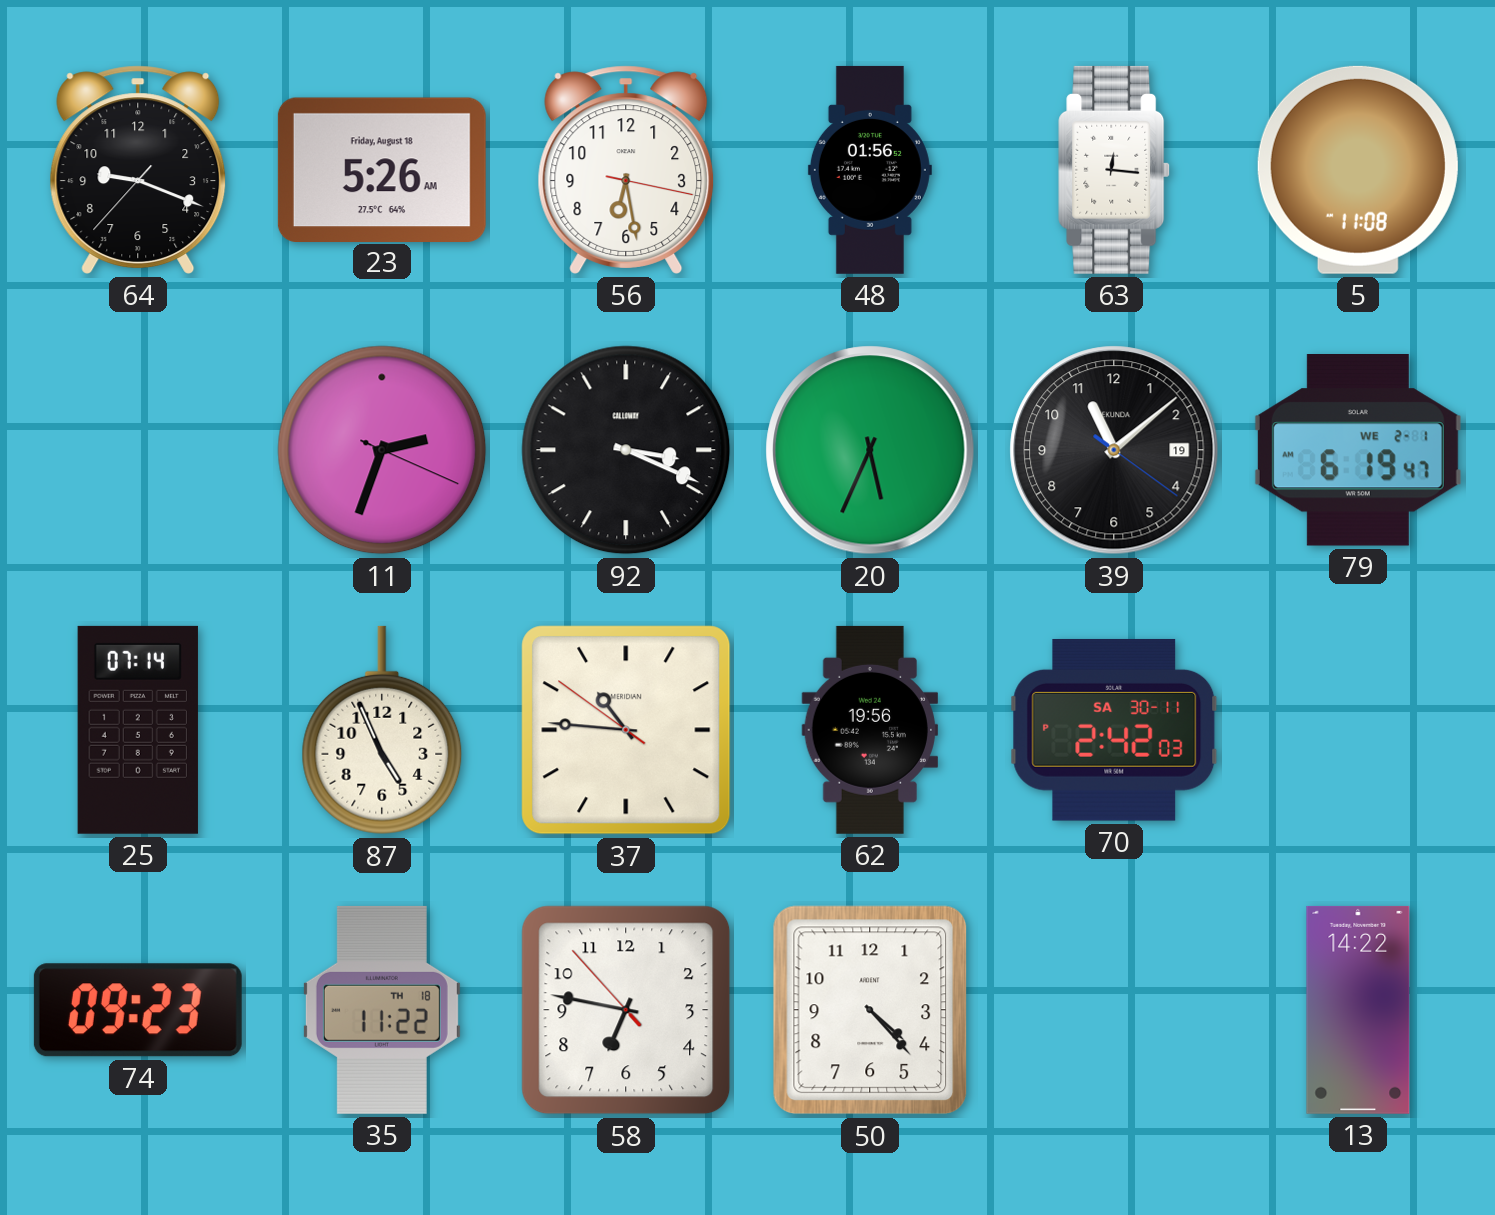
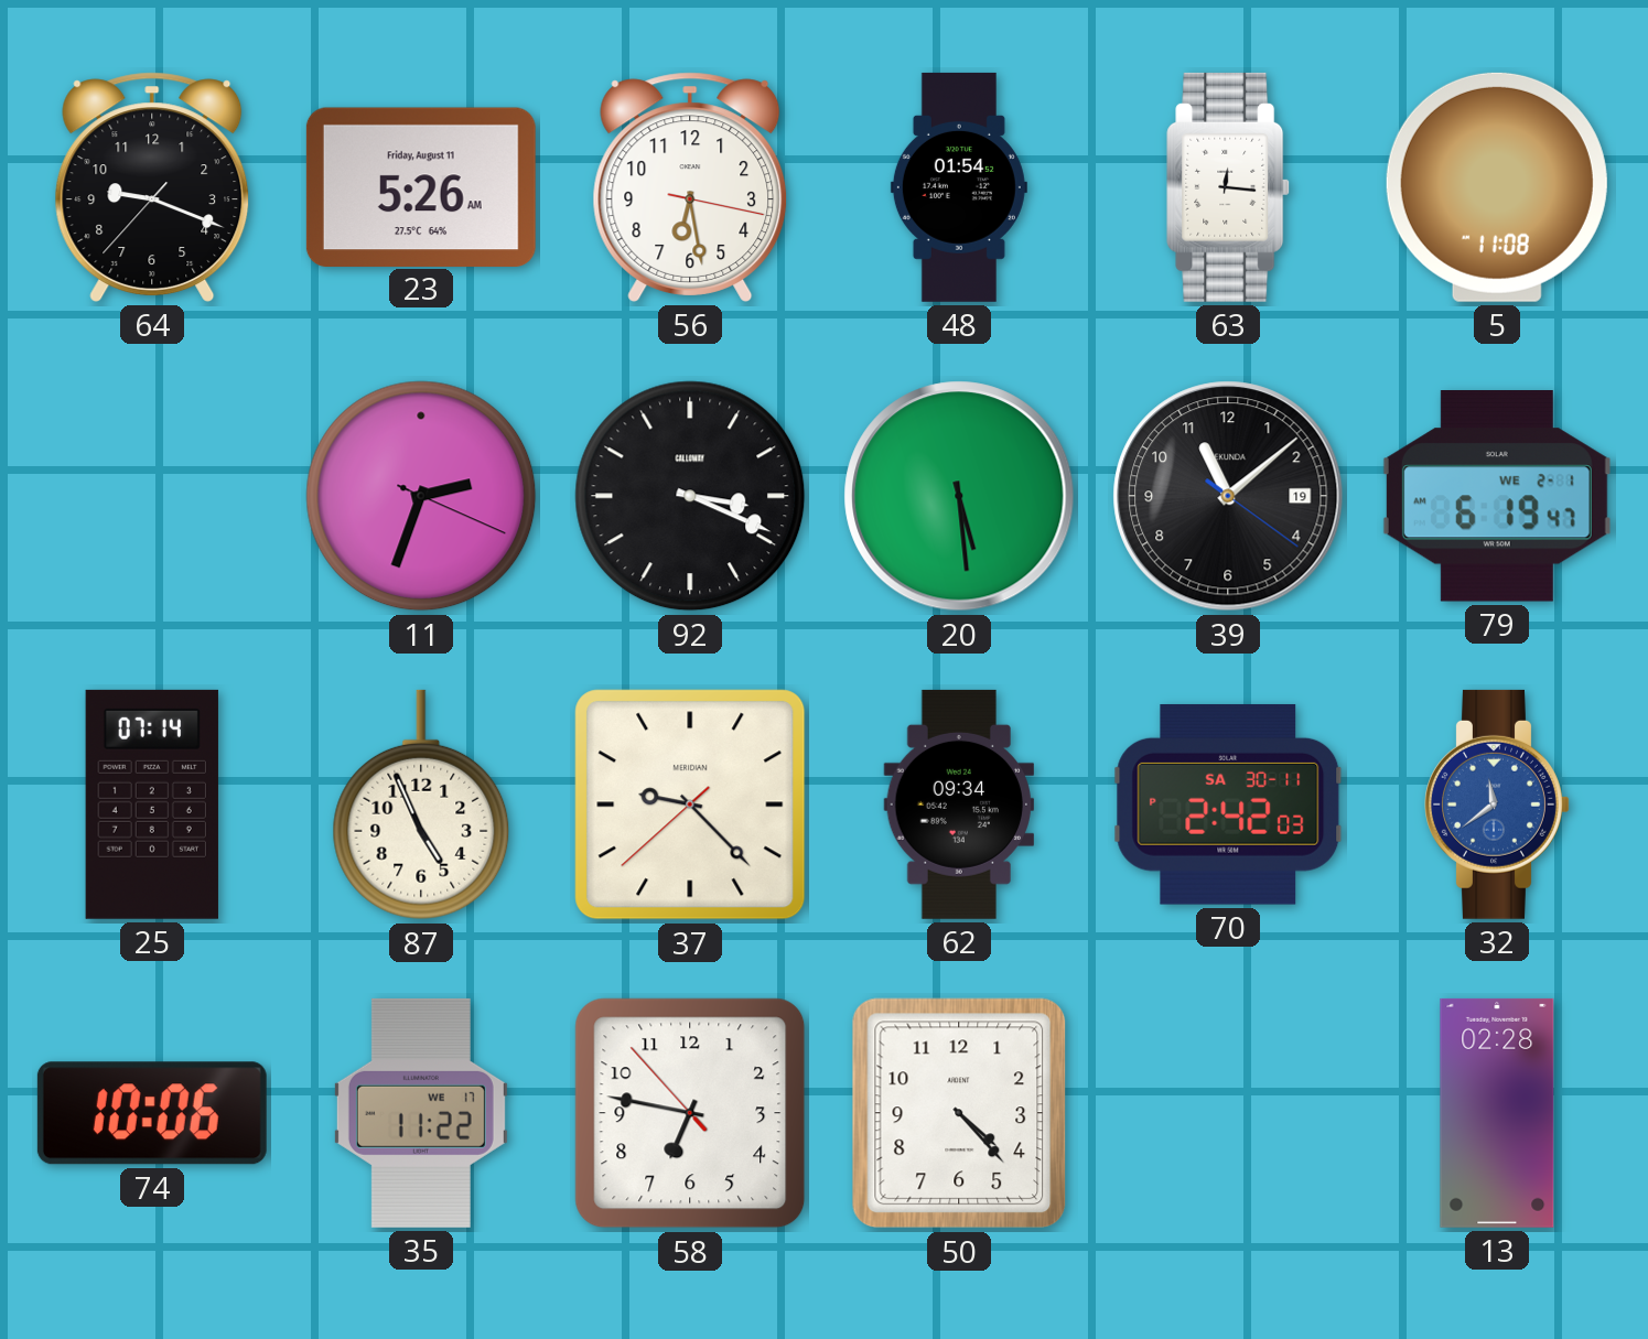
23 date: Friday, August 18 -> Friday, August 11 (421, 186)
48: 01:56 -> 01:54 (959, 187)
20: 5:34 -> 5:29 (959, 496)
37: 10:45 -> 9:22 (690, 805)
62: 19:56 -> 09:34 (958, 805)
32: none -> 11:39 (1498, 805)
74: 09:23 -> 10:06 (152, 1113)
35 date: TH 18 -> WE 17 (421, 1113)
13: 14:22 -> 02:28 (1497, 1113)
